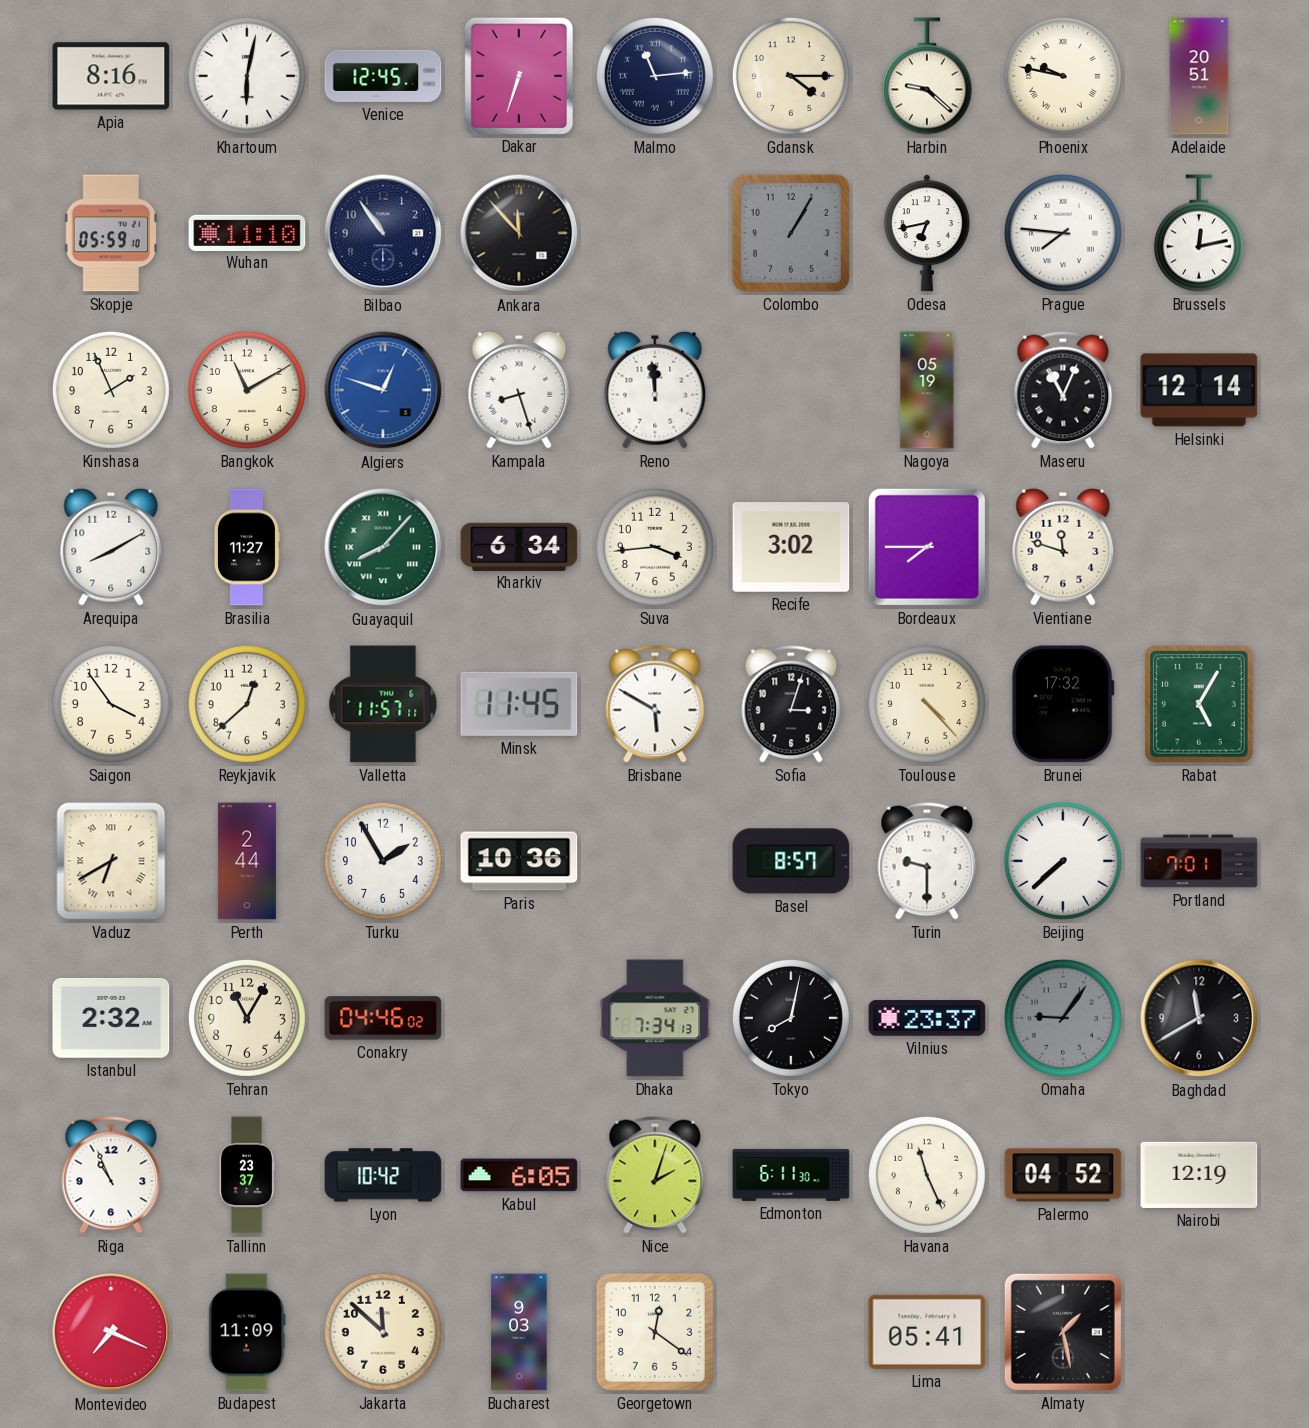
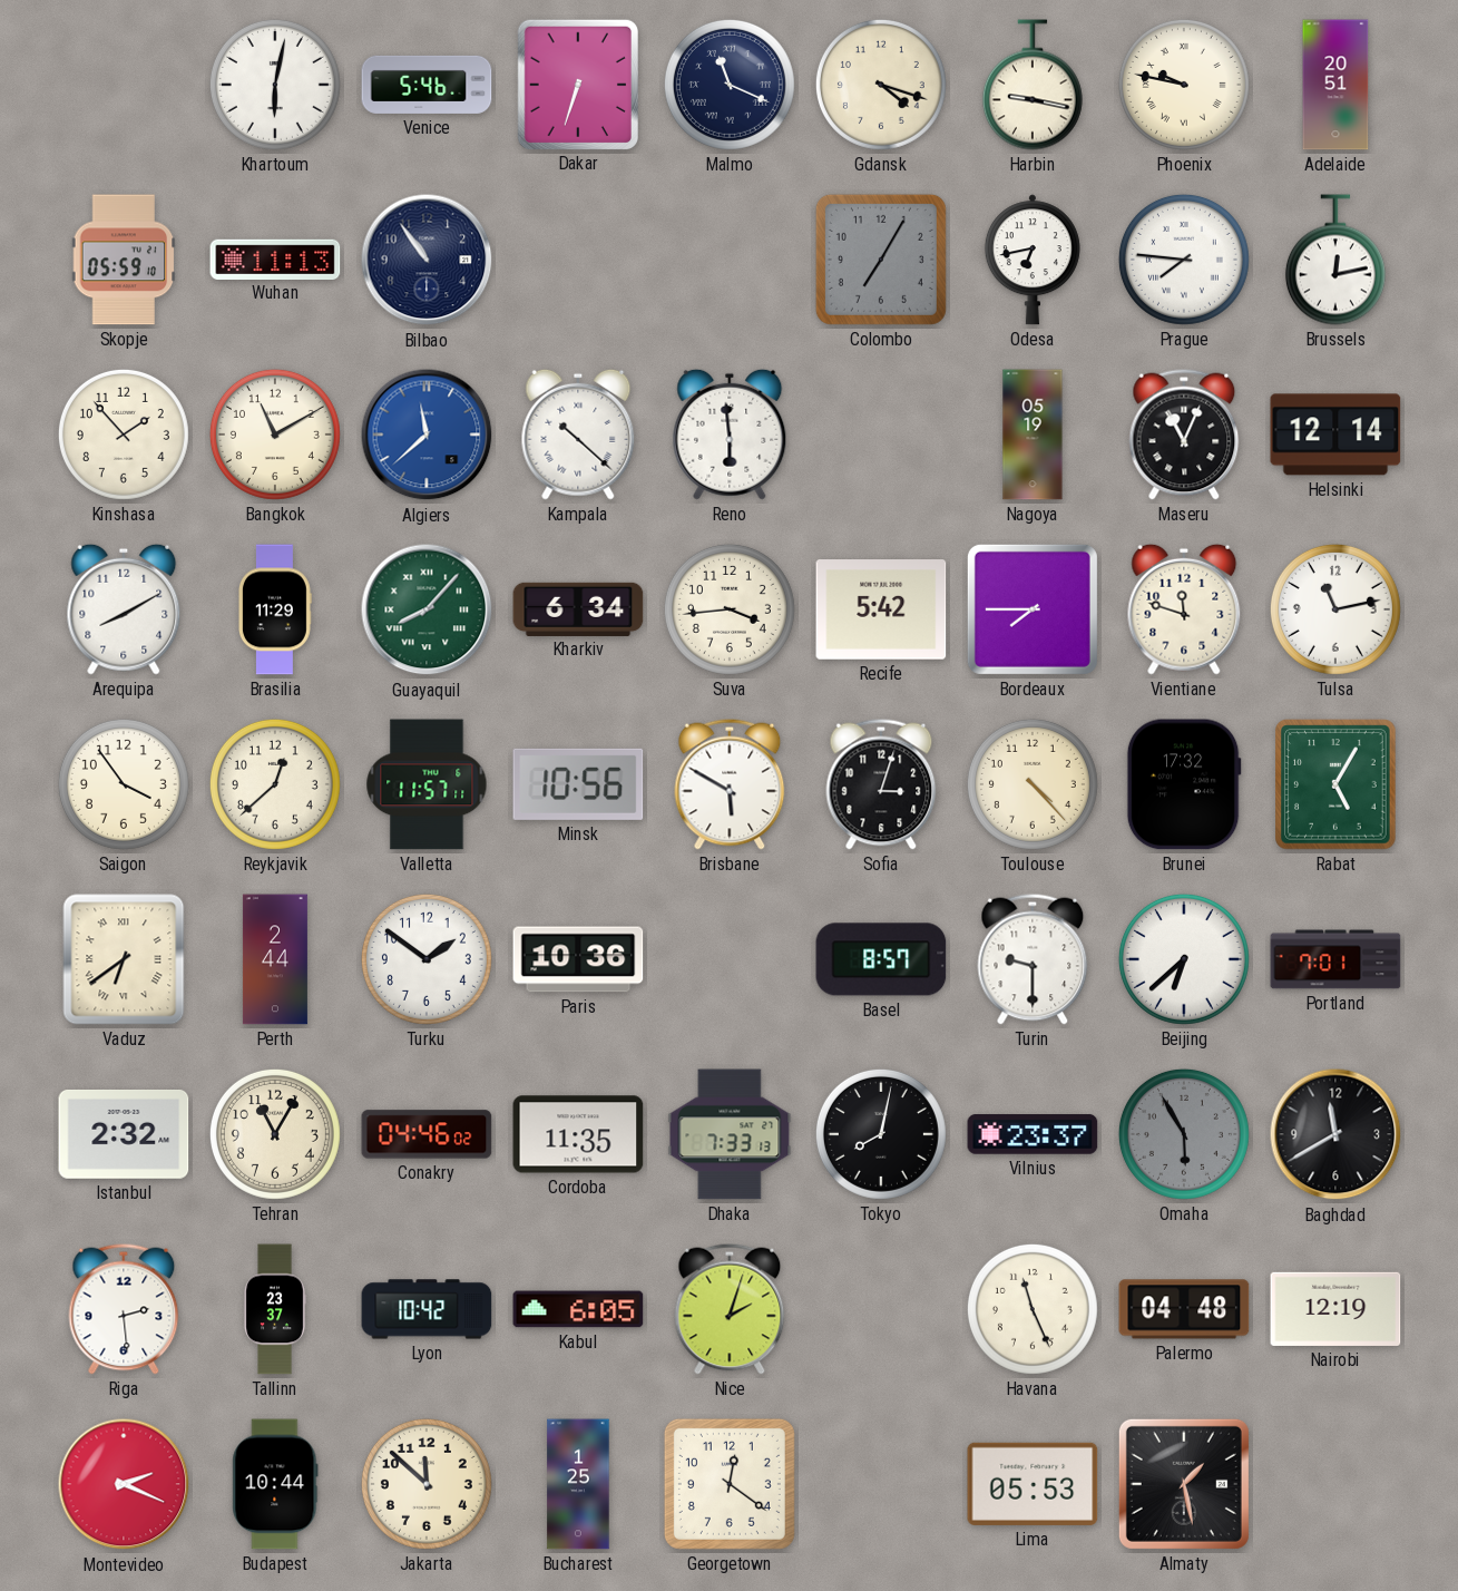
Apia: 8:16 -> none (111, 76)
Venice: 12:45 -> 5:46 (427, 85)
Malmo: 11:14 -> 11:19 (730, 85)
Gdansk: 4:15 -> 4:18 (881, 85)
Harbin: 9:22 -> 9:17 (1033, 85)
Wuhan: 11:10 -> 11:13 (275, 258)
Ankara: 11:53 -> none (519, 233)
Colombo: 1:05 -> 7:05 (881, 260)
Kinshasa: 1:56 -> 1:53 (124, 435)
Algiers: 12:48 -> 11:38 (427, 435)
Kampala: 8:27 -> 10:22 (578, 435)
Reno: 11:59 -> 5:59 (730, 435)
Brasilia: 11:27 -> 11:29 (274, 609)
Recife: 3:02 -> 5:42 (881, 609)
Tulsa: none -> 11:13 (1335, 609)
Minsk: 11:45 -> 10:56 (578, 784)
Vaduz: 6:40 -> 6:39 (124, 959)
Turku: 1:55 -> 1:51 (427, 959)
Beijing: 7:38 -> 6:38 (1184, 959)
Cordoba: none -> 11:35 (578, 1134)
Dhaka: 7:34 -> 7:33 (730, 1134)
Omaha: 9:06 -> 5:55 (1184, 1134)
Riga: 10:56 -> 2:29 (124, 1309)
Edmonton: 6:11 -> none (791, 1175)
Palermo: 04:52 -> 04:48 (1184, 1309)
Montevideo: 7:19 -> 2:19 (124, 1484)
Budapest: 11:09 -> 10:44 (275, 1484)
Bucharest: 9:03 -> 1:25 (578, 1484)
Lima: 05:41 -> 05:53 (1033, 1484)
